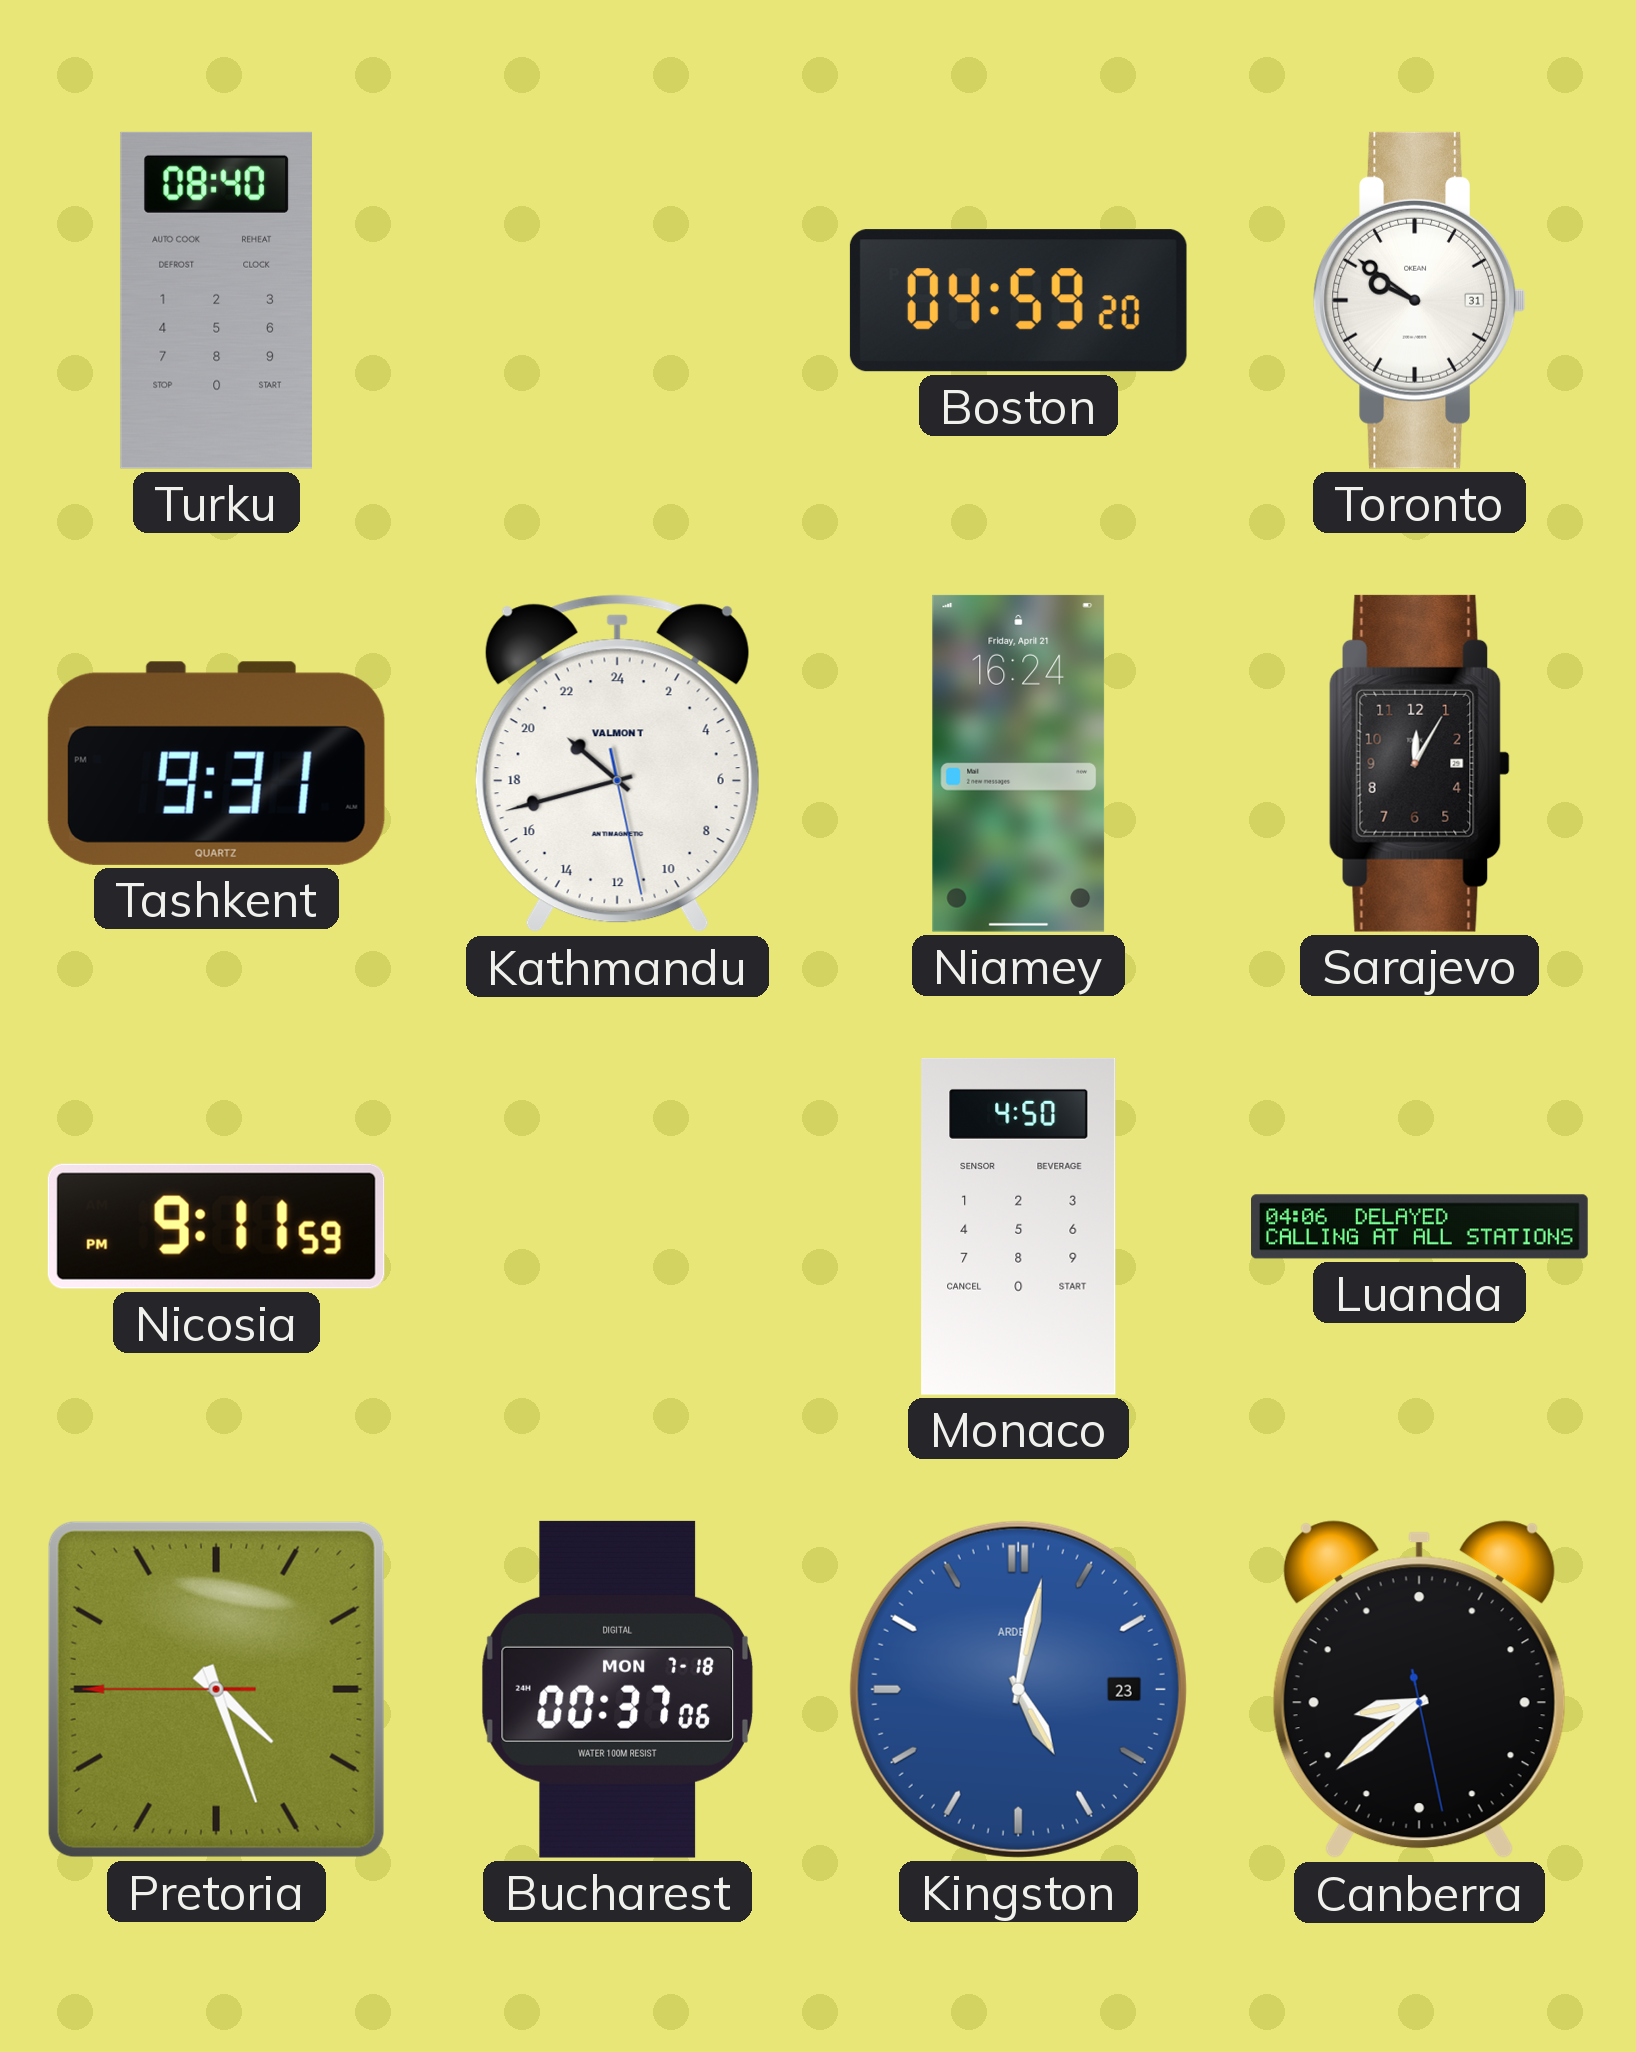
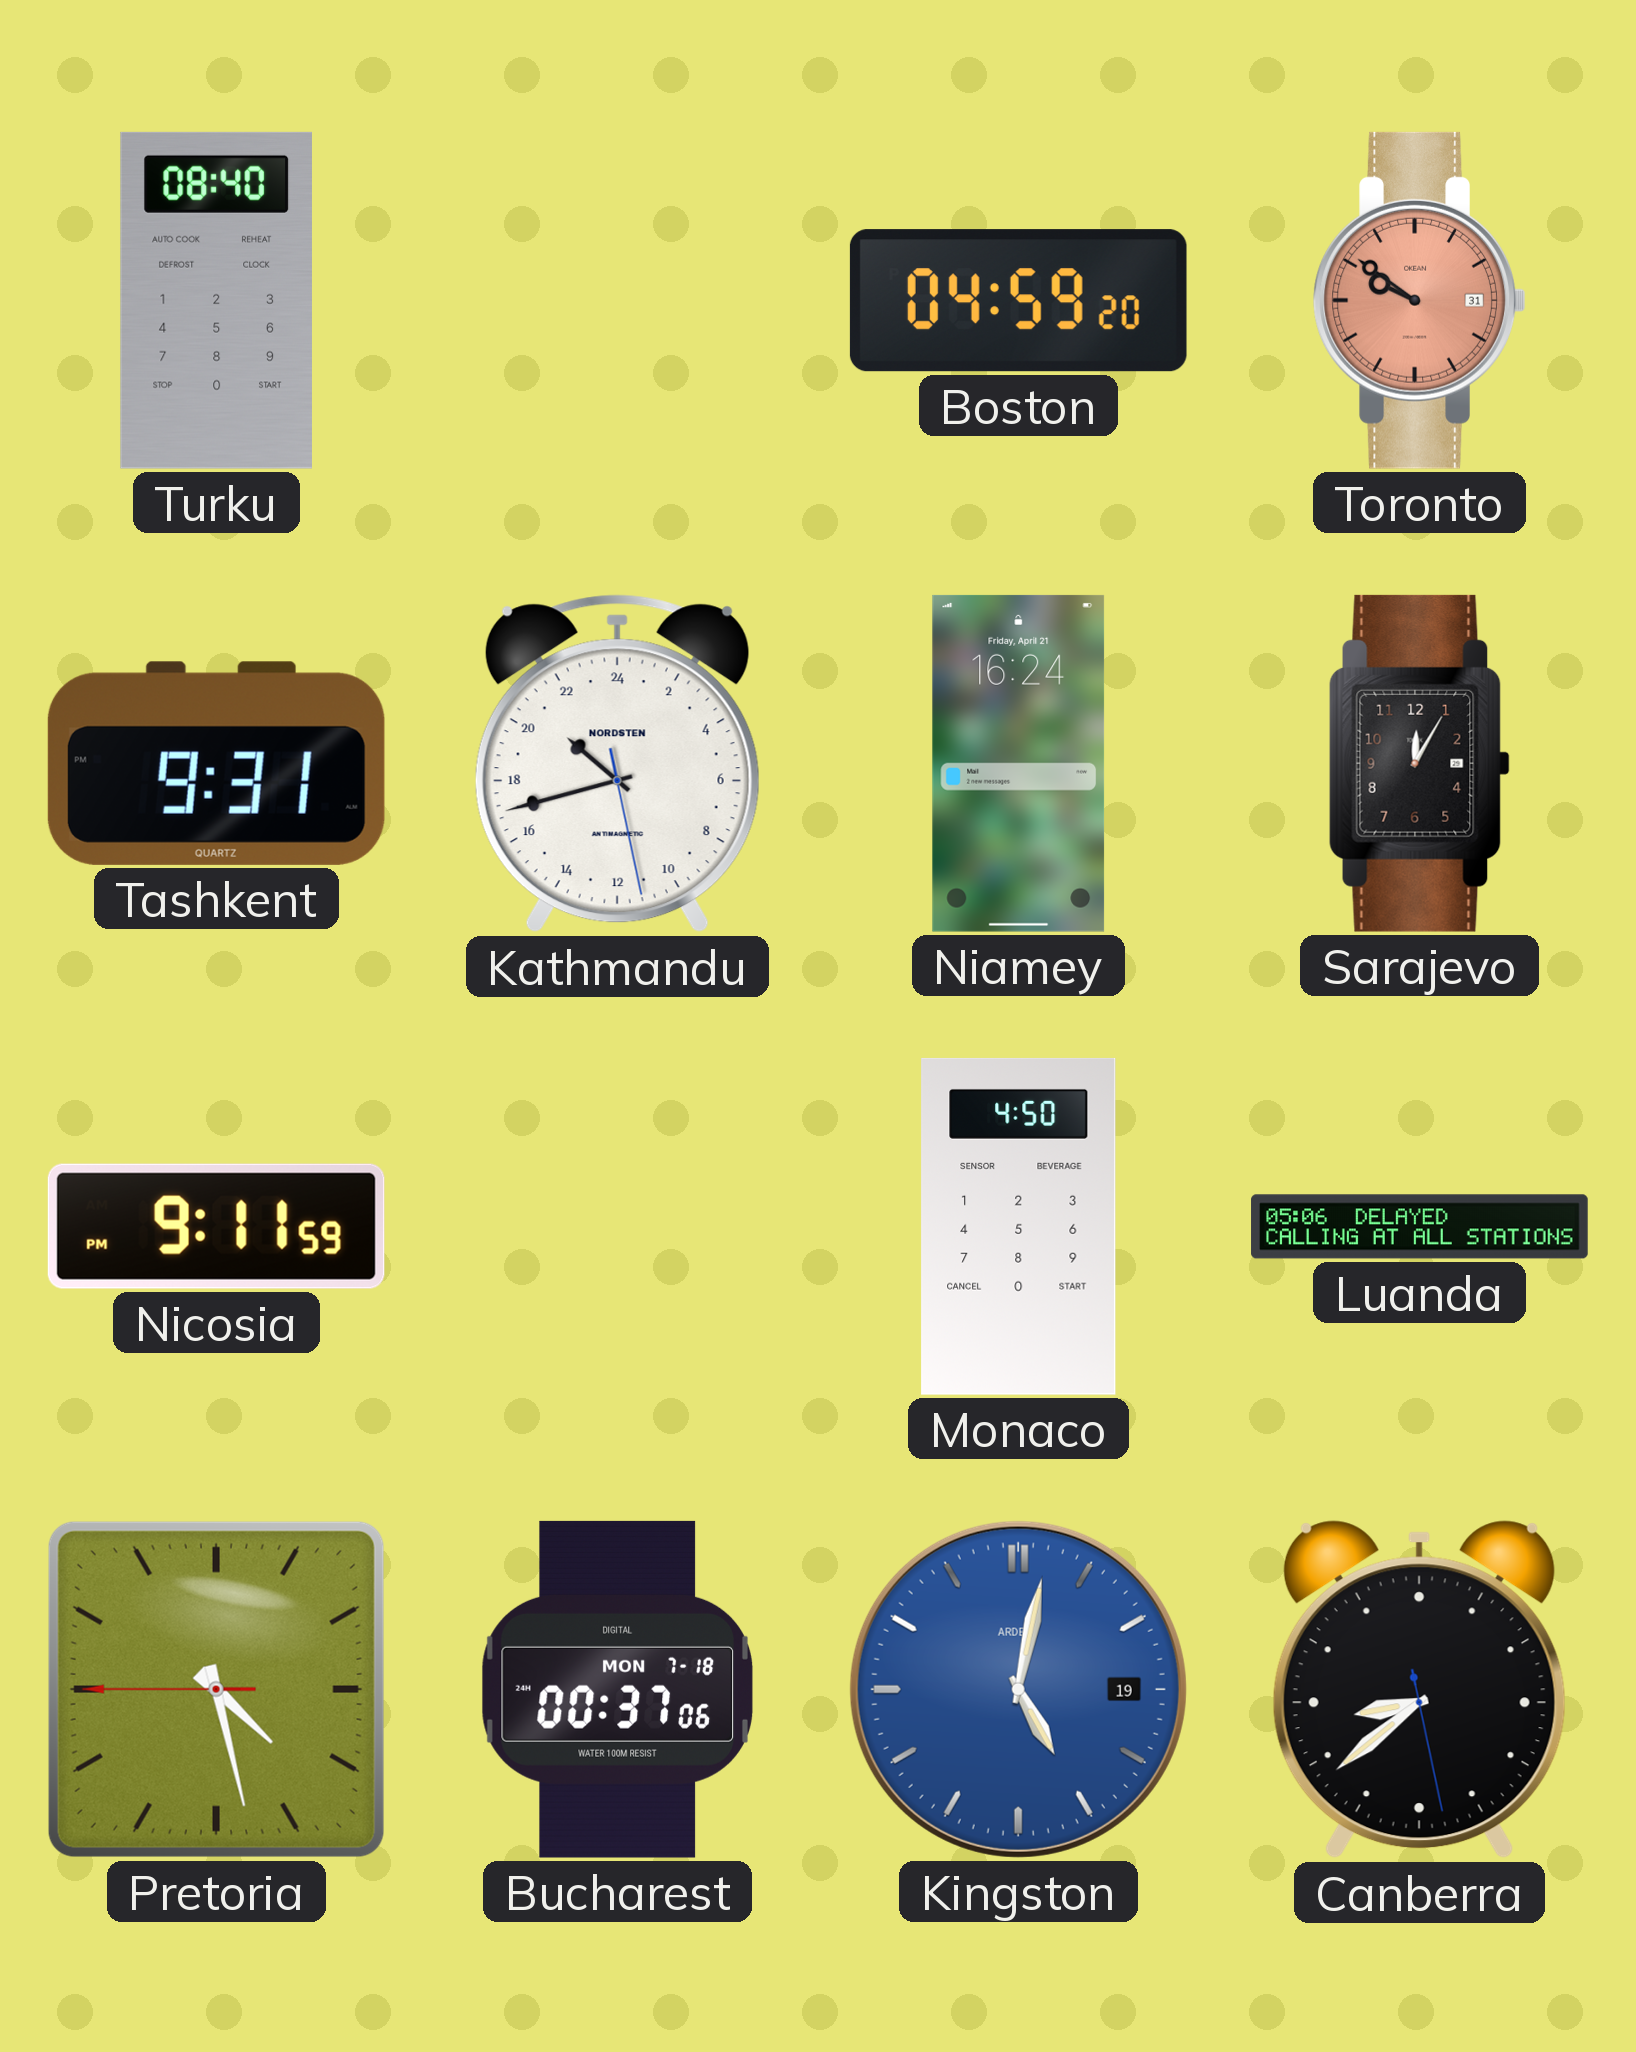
Toronto dial: white -> salmon (1420, 300)
Kathmandu brand: VALMONT -> NORDSTEN (617, 764)
Luanda: 04:06 -> 05:06 (1420, 1227)
Pretoria: 4:26 -> 4:27 (216, 1689)
Kingston date: 23 -> 19 (1018, 1689)
